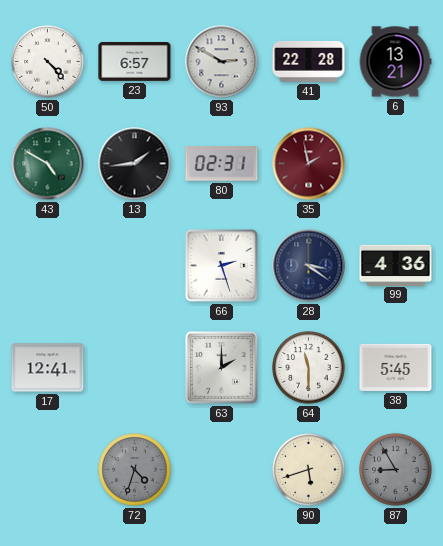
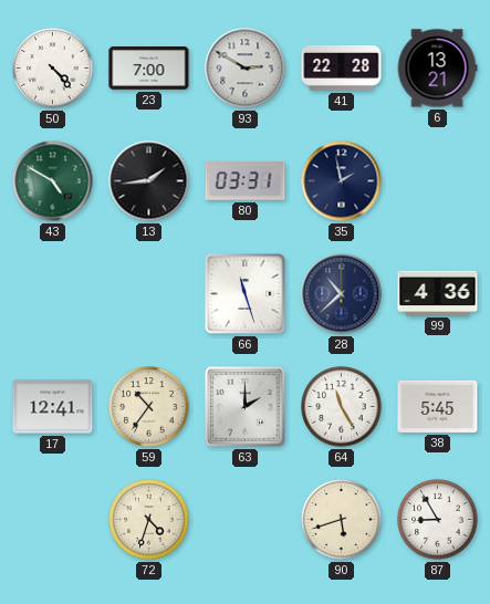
23: 6:57 -> 7:00 (149, 69)
80: 02:31 -> 03:31 (246, 181)
35 dial: burgundy -> navy (342, 181)
66: 2:27 -> 11:27 (246, 294)
28: 3:21 -> 10:38 (342, 294)
59: none -> 10:36 (149, 407)
64: 11:30 -> 11:25 (342, 407)
72 dial: grey -> cream (149, 520)
87 dial: grey -> white (438, 520)
